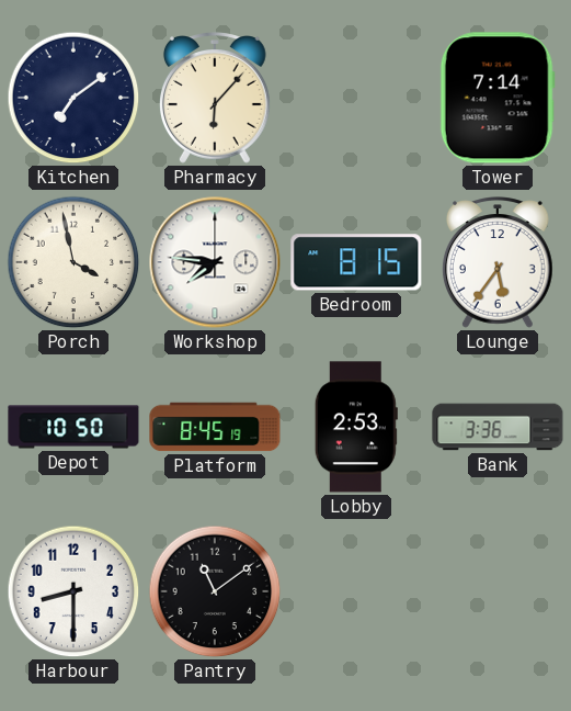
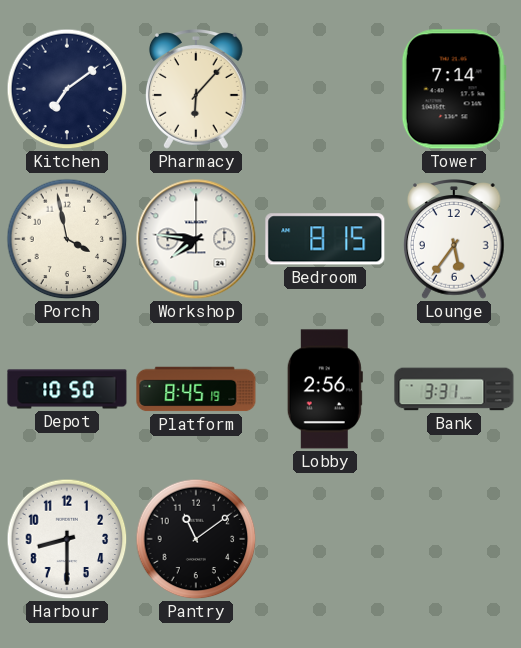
Lobby: 2:53 -> 2:56 (325, 389)
Bank: 3:36 -> 3:31 (454, 389)
